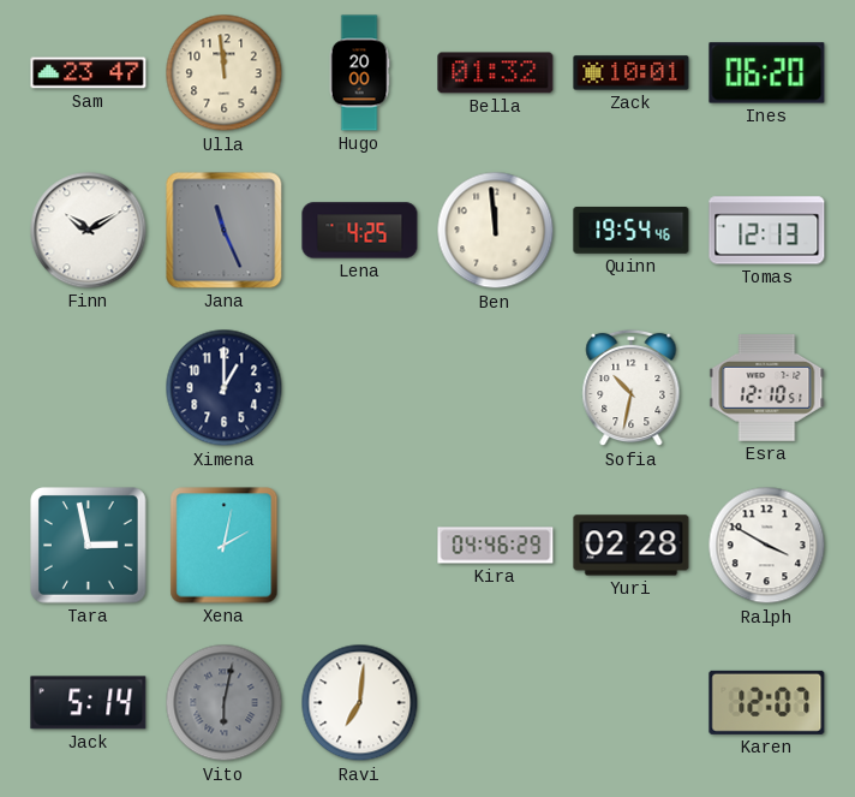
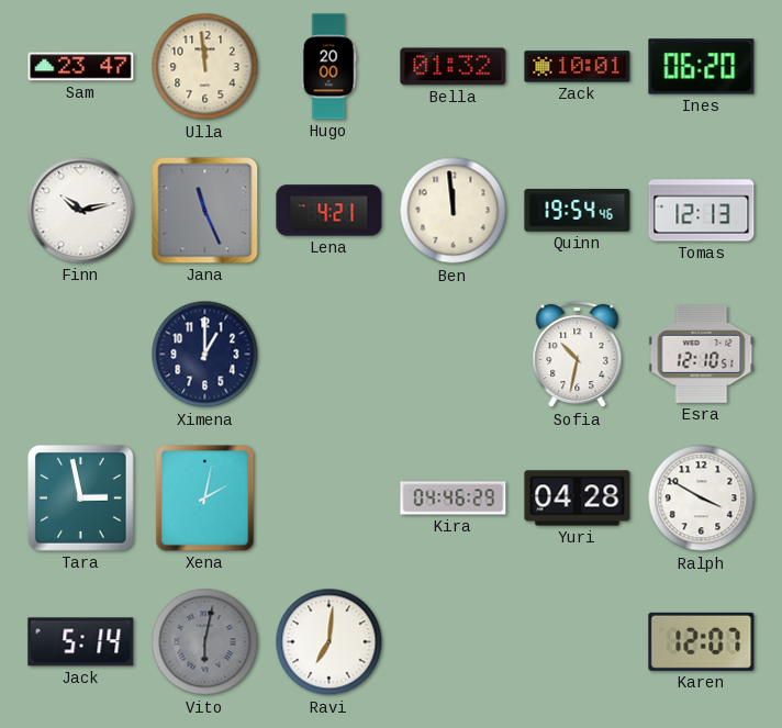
Finn: 10:10 -> 10:13 (81, 211)
Lena: 4:25 -> 4:21 (329, 211)
Yuri: 02:28 -> 04:28 (578, 499)
